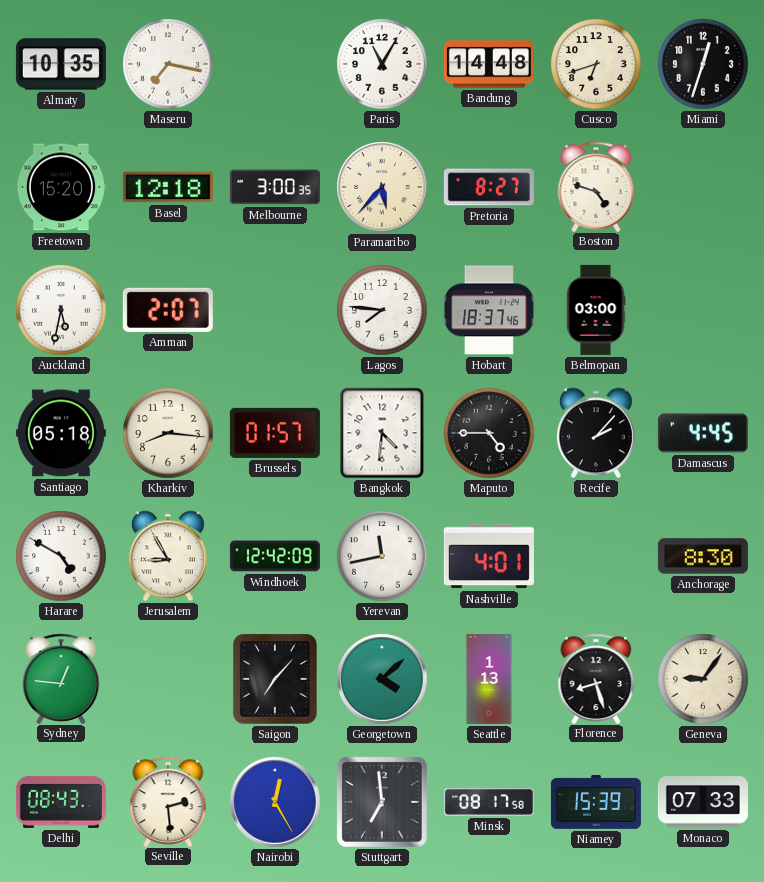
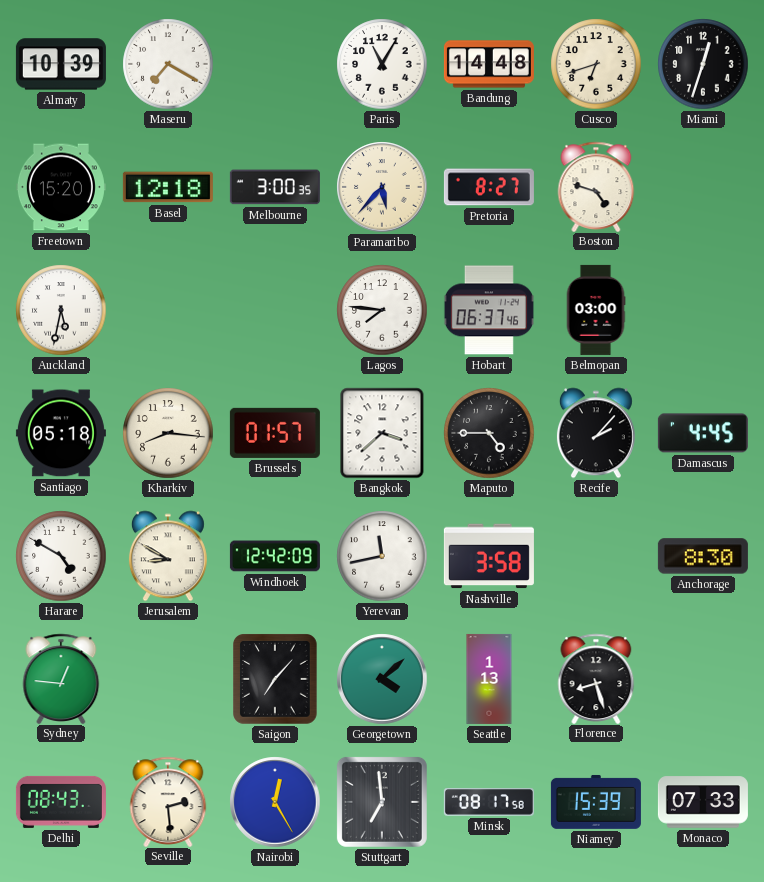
Almaty: 10:35 -> 10:39 (61, 64)
Maseru: 7:17 -> 7:20 (168, 64)
Amman: 2:07 -> none (168, 310)
Hobart: 18:37 -> 06:37 (489, 310)
Bangkok: 4:31 -> 3:38 (382, 433)
Jerusalem: 8:55 -> 8:50 (168, 556)
Nashville: 4:01 -> 3:58 (489, 556)
Geneva: 9:06 -> none (703, 679)
